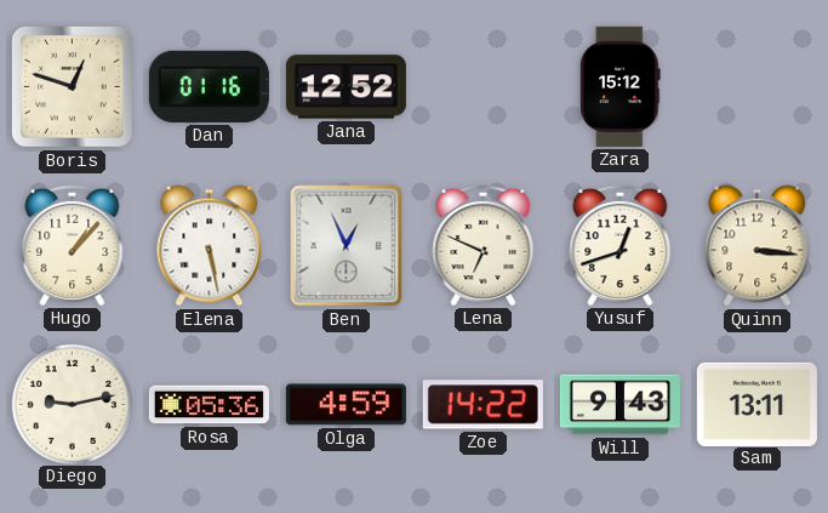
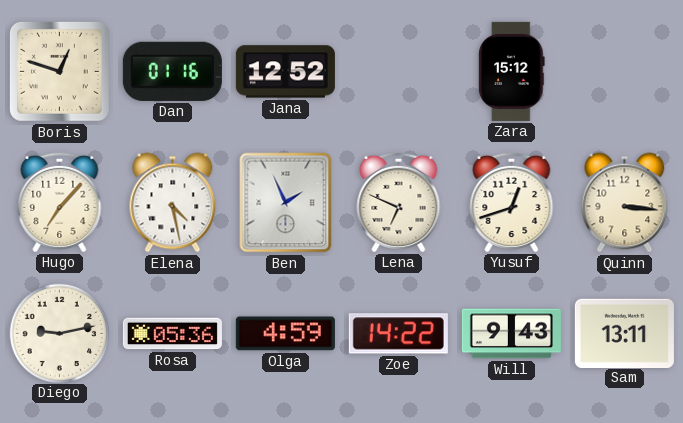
Hugo: 1:07 -> 7:07 (60, 202)
Elena: 5:28 -> 4:28 (173, 203)
Ben: 12:56 -> 1:56 (286, 203)
